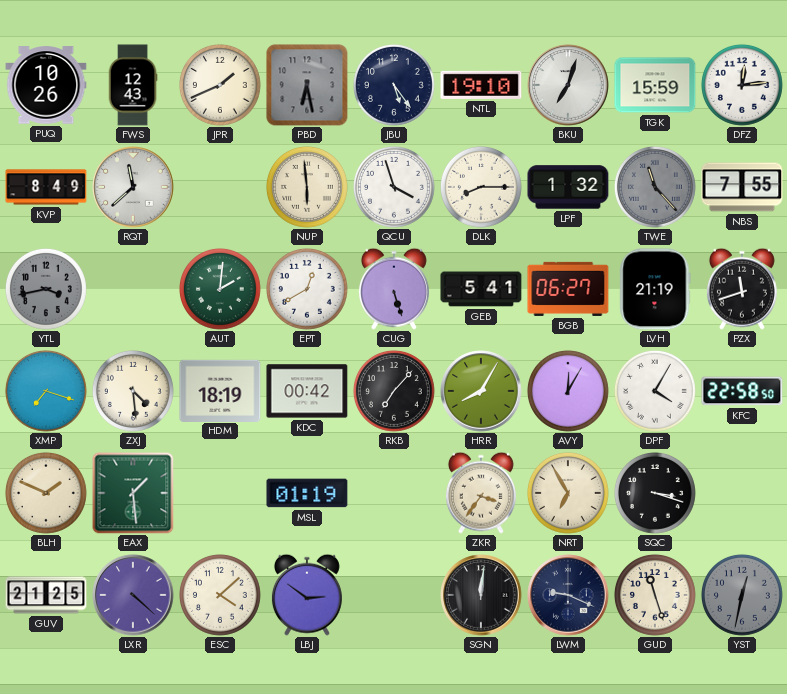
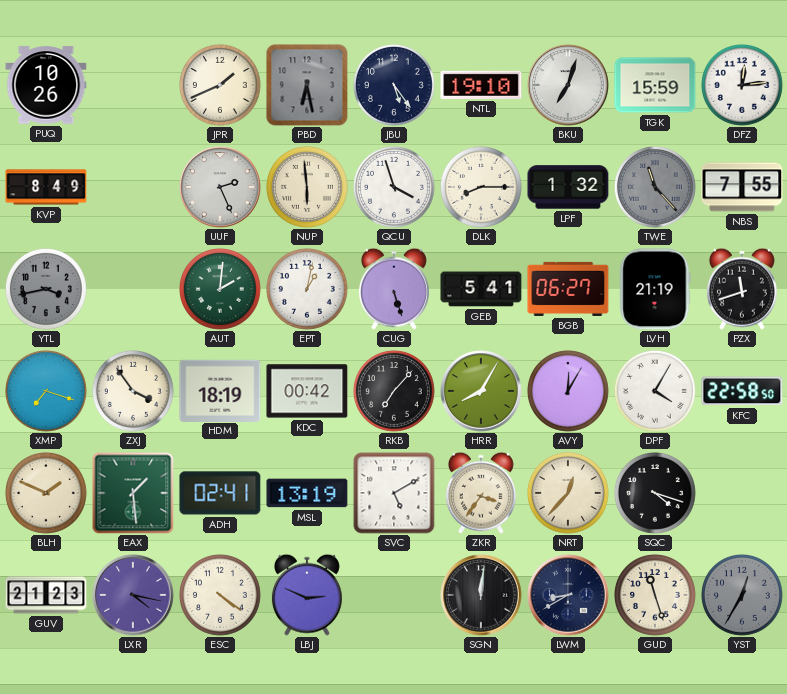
FWS: 12:43 -> none (133, 85)
RQT: 11:38 -> none (133, 187)
UUF: none -> 2:26 (220, 187)
EPT: 12:40 -> 1:02 (307, 289)
ZXJ: 4:29 -> 3:54 (133, 391)
ADH: none -> 02:41 (220, 493)
MSL: 01:19 -> 13:19 (307, 493)
SVC: none -> 5:10 (394, 493)
NRT: 6:55 -> 12:37 (568, 493)
SQC: 3:18 -> 4:18 (655, 493)
GUV: 21:25 -> 21:23 (46, 595)
LXR: 4:22 -> 4:17 (133, 595)
ESC: 4:08 -> 4:21 (220, 595)
LBJ: 2:51 -> 2:49 (307, 595)
LWM: 9:19 -> 8:40 (568, 595)
YST: 12:32 -> 12:35 (742, 595)
